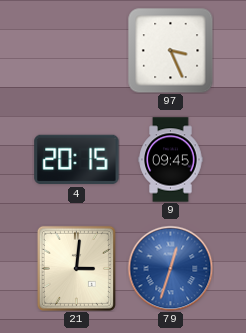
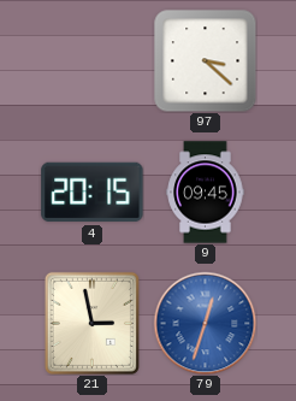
97: 3:26 -> 3:22 (205, 60)
21: 3:01 -> 2:58 (91, 323)
